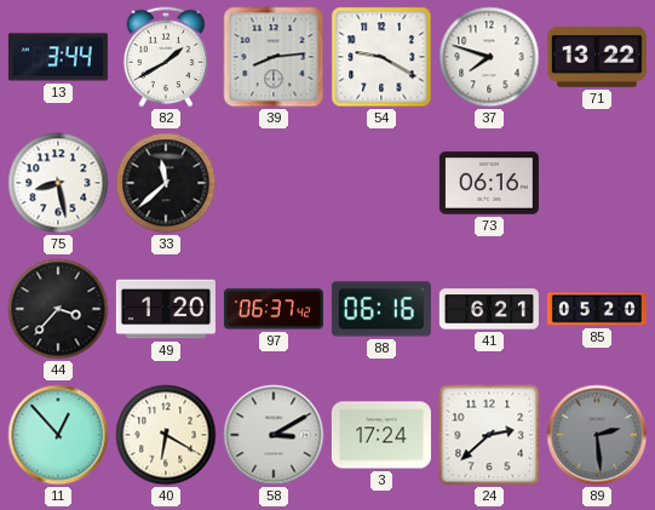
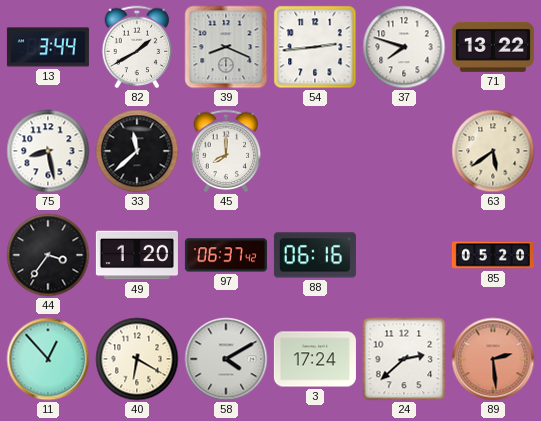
39: 8:14 -> 8:19 (226, 47)
54: 9:20 -> 2:44 (315, 47)
45: none -> 8:00 (226, 151)
73: 06:16 -> none (489, 183)
63: none -> 5:39 (493, 151)
44: 3:37 -> 3:36 (48, 255)
41: 6:21 -> none (489, 309)
58: 3:10 -> 4:10 (226, 359)
89 dial: grey -> salmon (493, 359)
